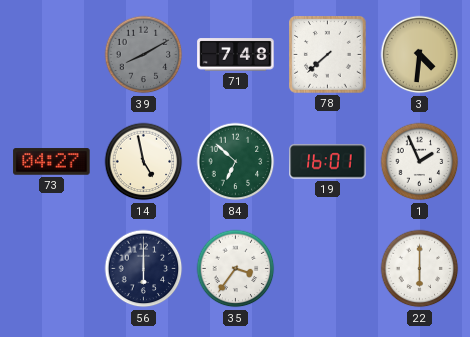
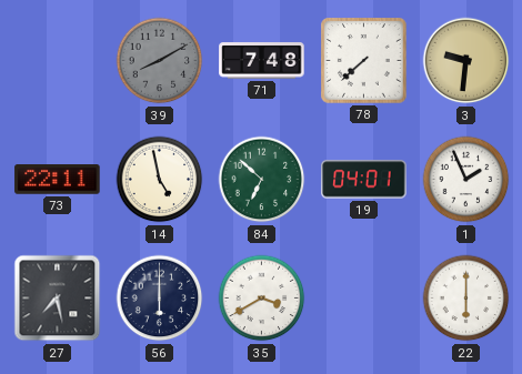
3: 4:31 -> 9:31 (466, 61)
73: 04:27 -> 22:11 (58, 180)
19: 16:01 -> 04:01 (364, 180)
27: none -> 7:28 (58, 299)
35: 3:36 -> 3:40 (262, 299)
